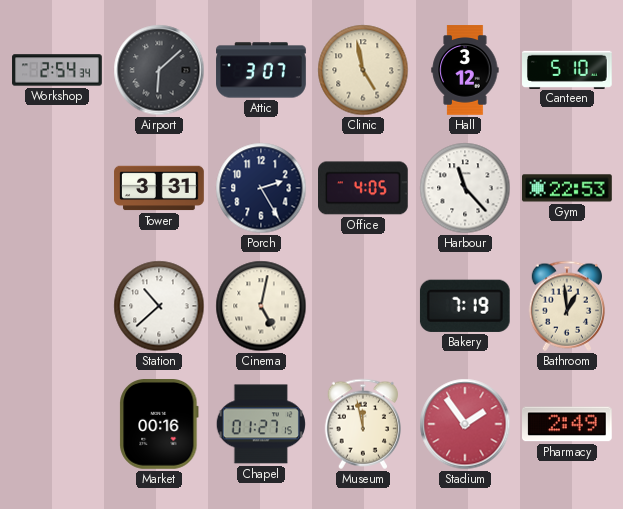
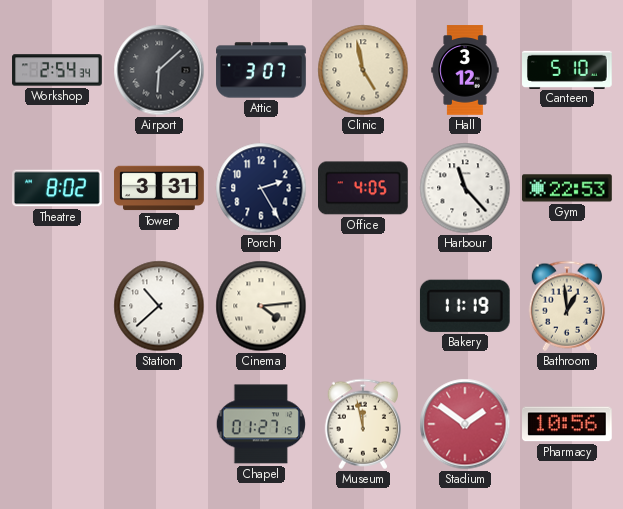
Theatre: none -> 8:02 (58, 188)
Cinema: 5:02 -> 4:14 (261, 306)
Bakery: 7:19 -> 11:19 (465, 306)
Market: 00:16 -> none (159, 425)
Stadium: 1:54 -> 1:51 (465, 424)
Pharmacy: 2:49 -> 10:56 (568, 424)
